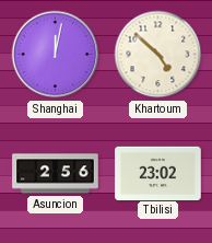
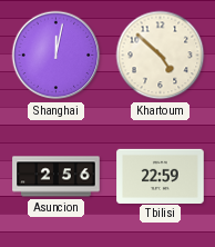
Tbilisi: 23:02 -> 22:59 (161, 176)
